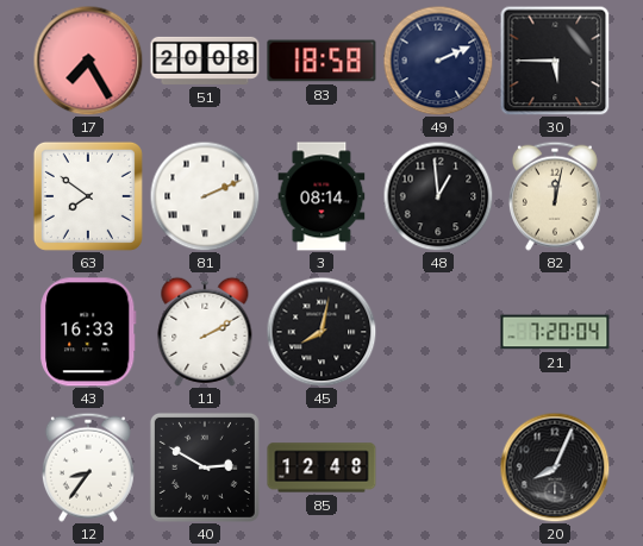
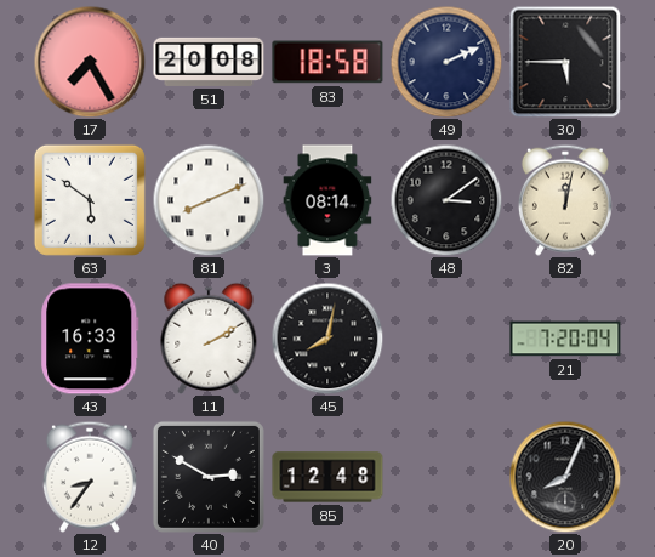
63: 7:51 -> 5:51 (90, 200)
81: 2:11 -> 8:11 (209, 200)
48: 12:59 -> 3:09 (446, 200)
